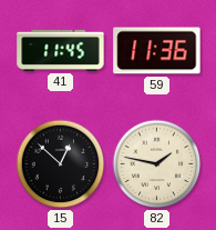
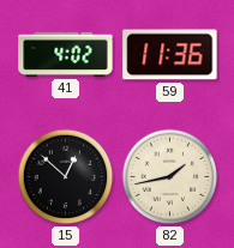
41: 11:45 -> 4:02 (66, 54)
82: 1:47 -> 1:43 (170, 177)
